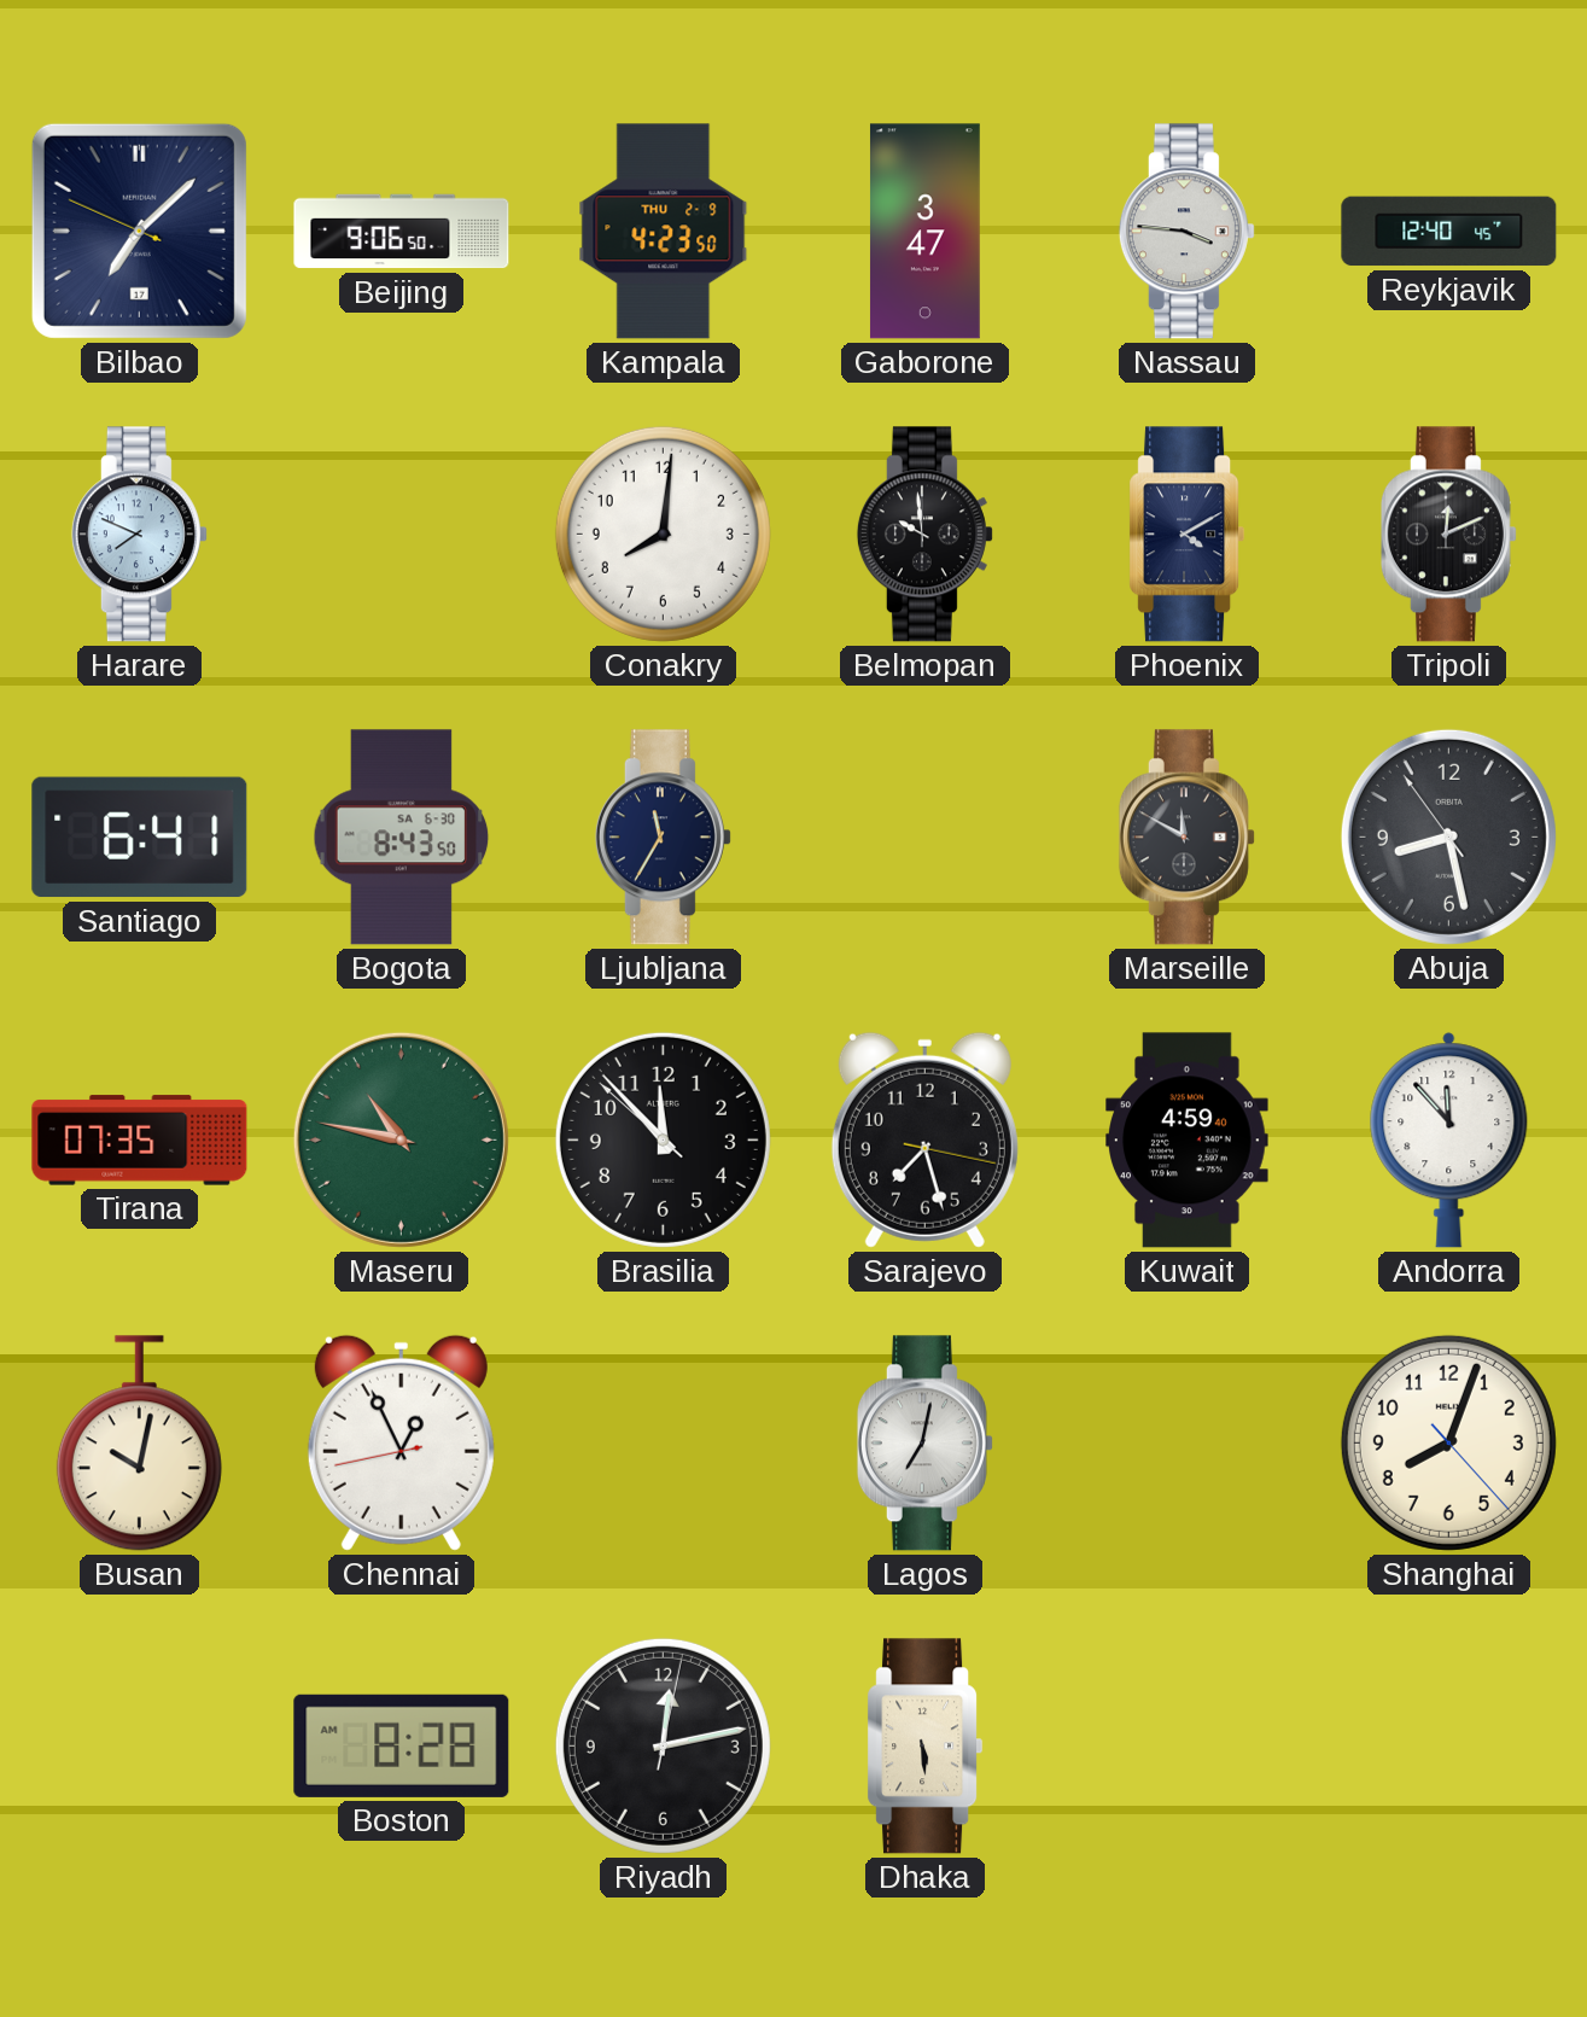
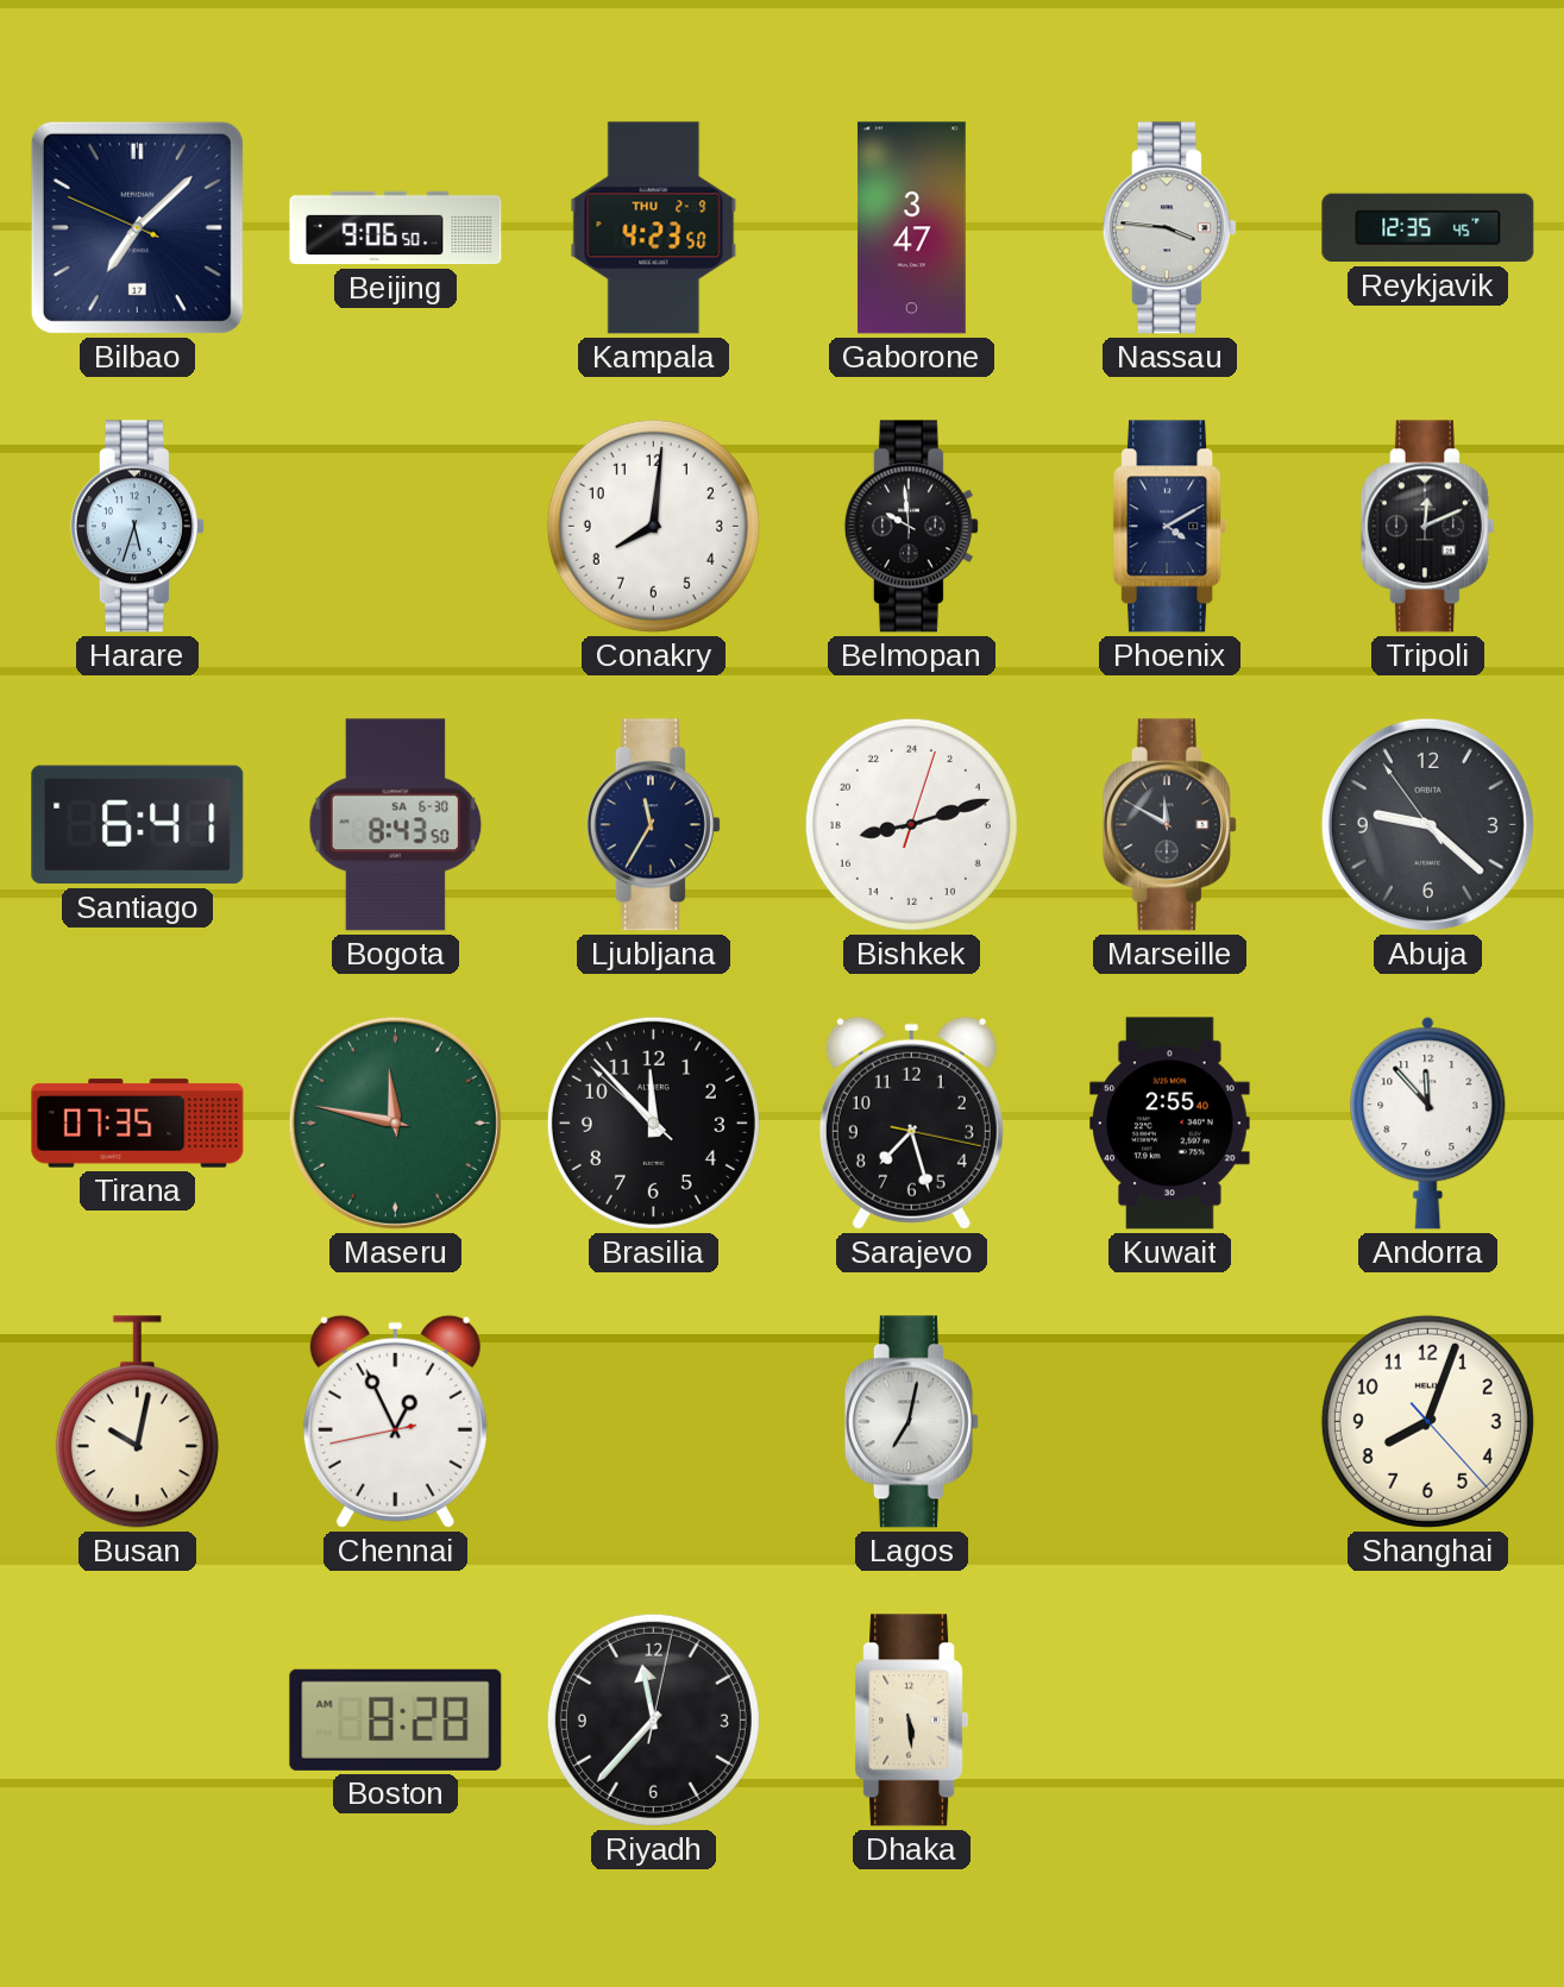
Reykjavik: 12:40 -> 12:35 (1428, 228)
Harare: 7:49 -> 5:33 (137, 527)
Bishkek: none -> 17:12 (911, 824)
Abuja: 8:27 -> 9:21 (1427, 824)
Maseru: 10:47 -> 11:47 (395, 1123)
Kuwait: 4:59 -> 2:55 (1170, 1124)
Riyadh: 12:13 -> 11:37 (653, 1719)
